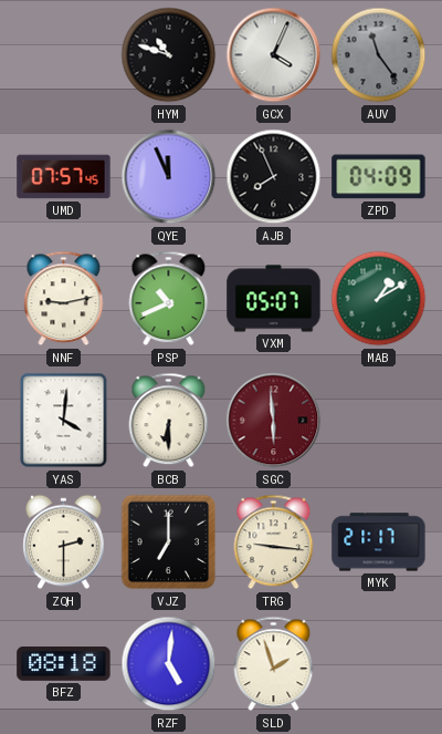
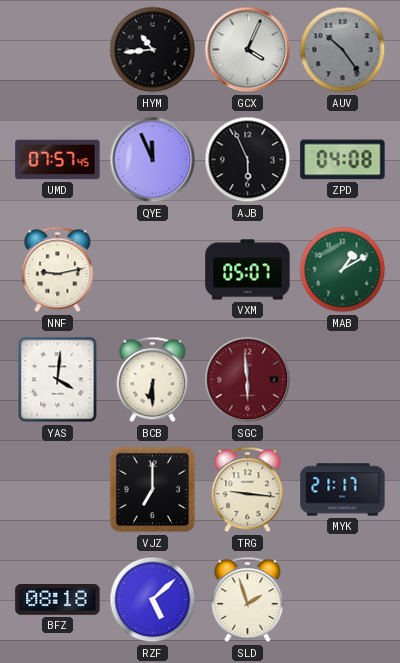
HYM: 10:48 -> 10:44 (153, 50)
AUV: 11:24 -> 10:24 (343, 50)
AJB: 7:56 -> 5:56 (248, 160)
ZPD: 04:09 -> 04:08 (343, 160)
PSP: 10:41 -> none (169, 299)
ZQH: 2:30 -> none (64, 542)
RZF: 5:01 -> 5:08 (153, 600)
